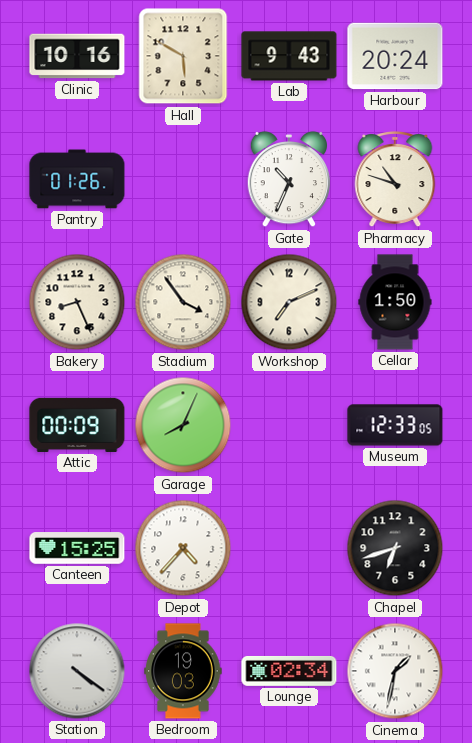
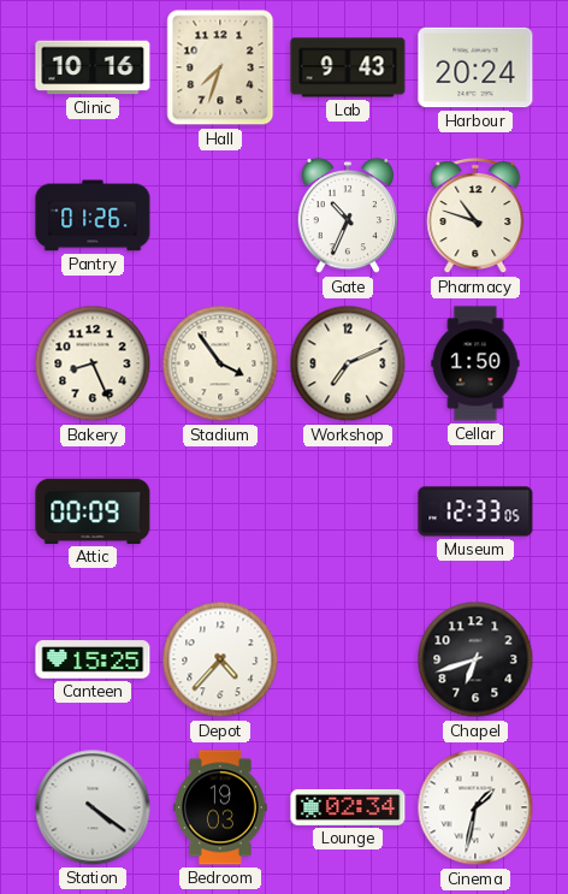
Hall: 5:50 -> 7:33 (220, 67)
Garage: 8:04 -> none (183, 425)
